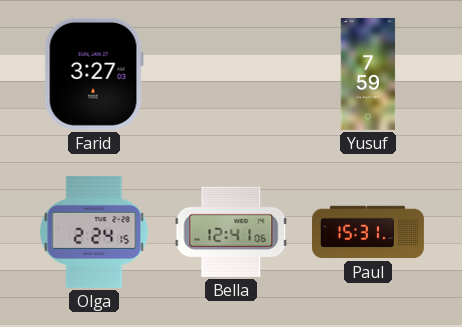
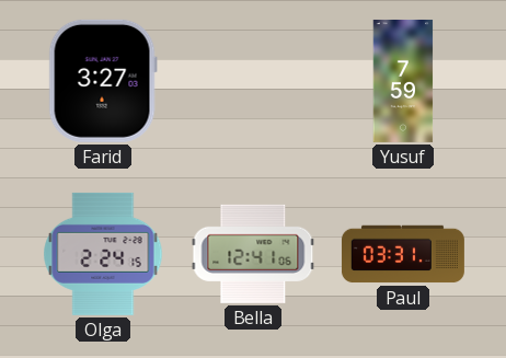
Paul: 15:31 -> 03:31 (403, 254)
